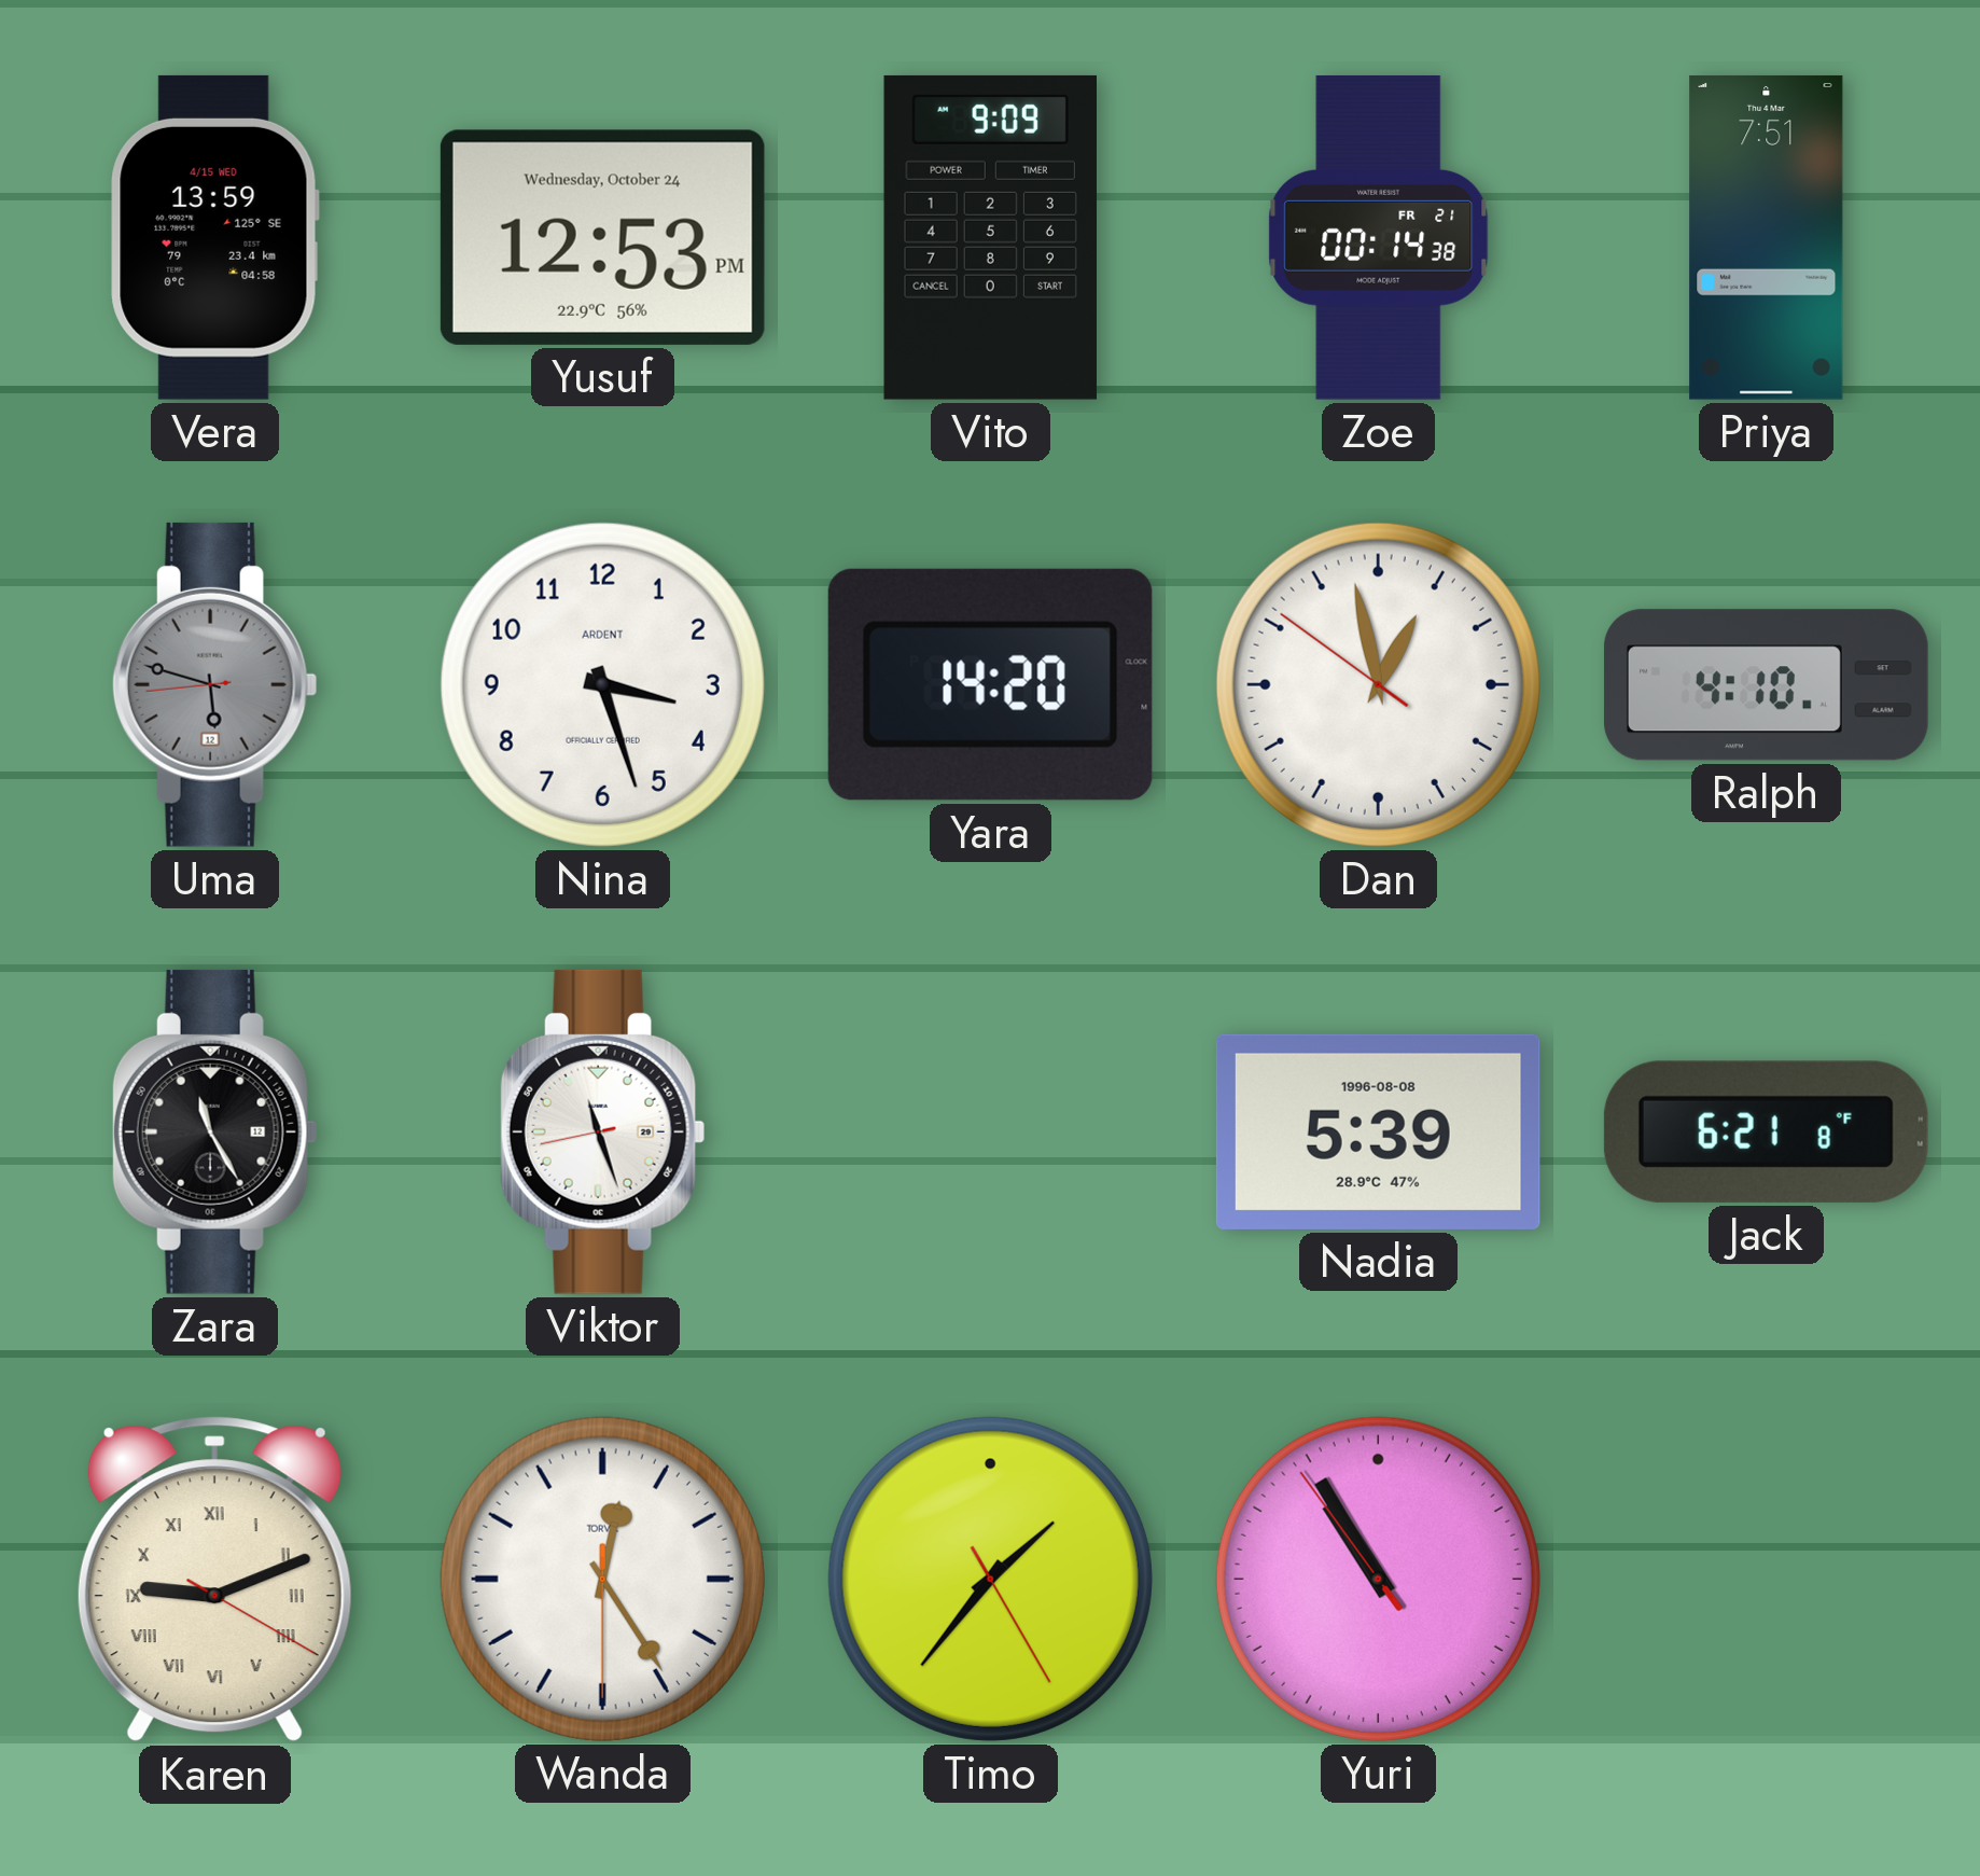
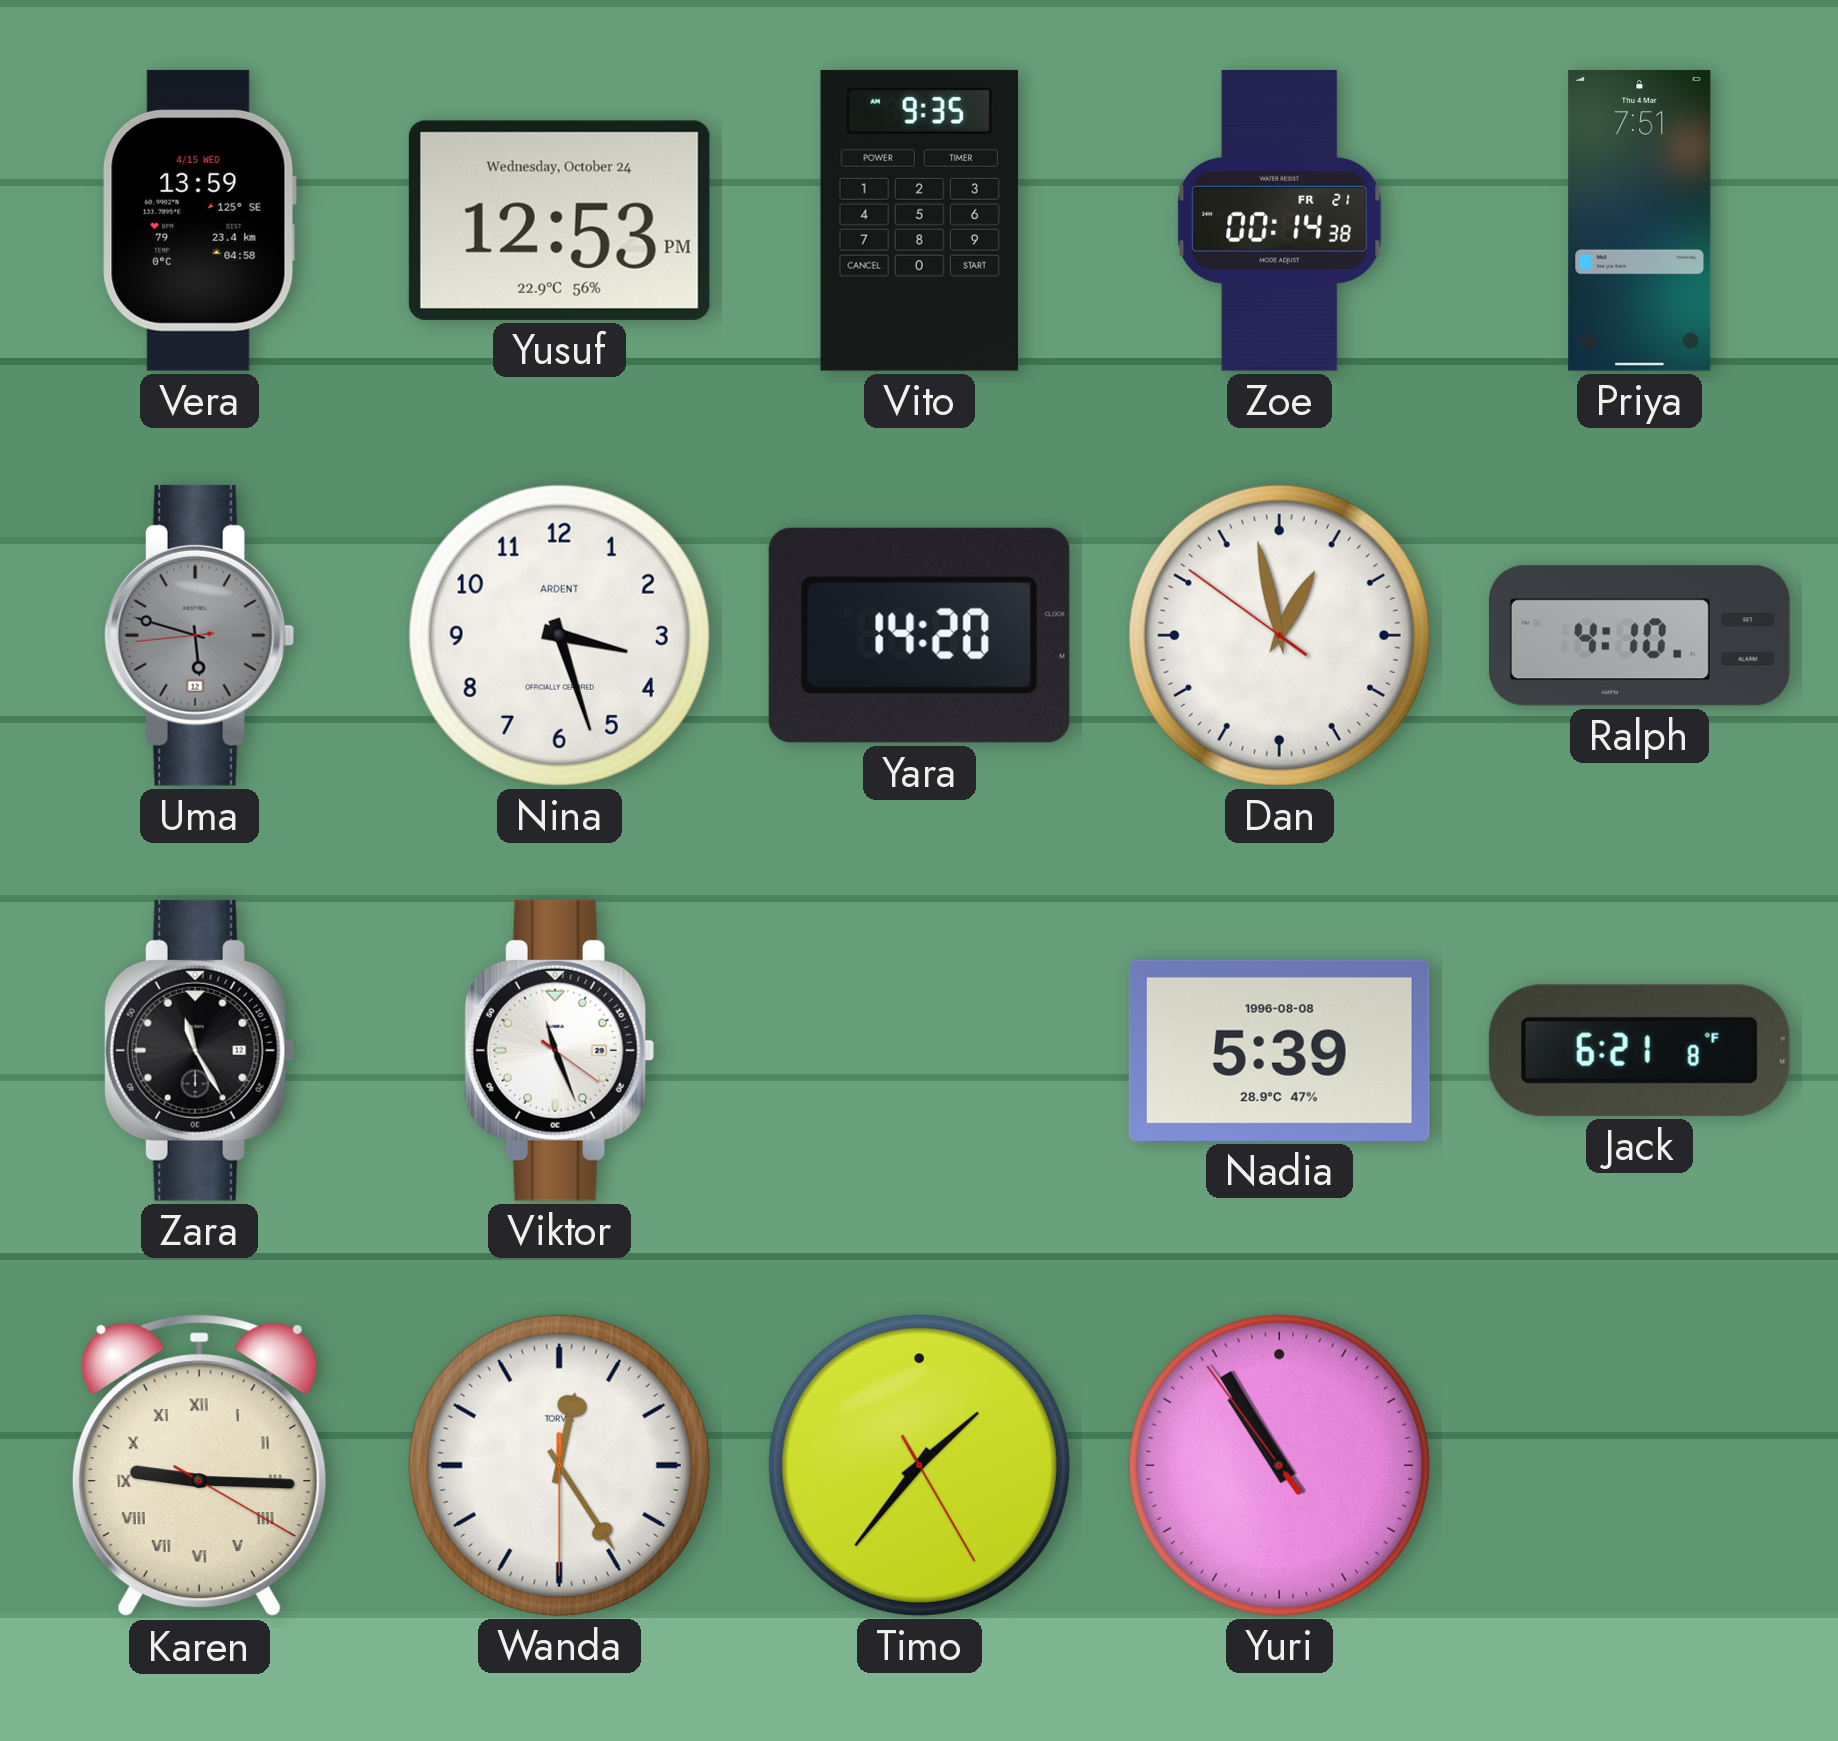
Vito: 9:09 -> 9:35 (919, 220)
Viktor: 11:26:43 -> 11:26:21 (559, 1050)
Karen: 9:11 -> 9:15 (199, 1466)
